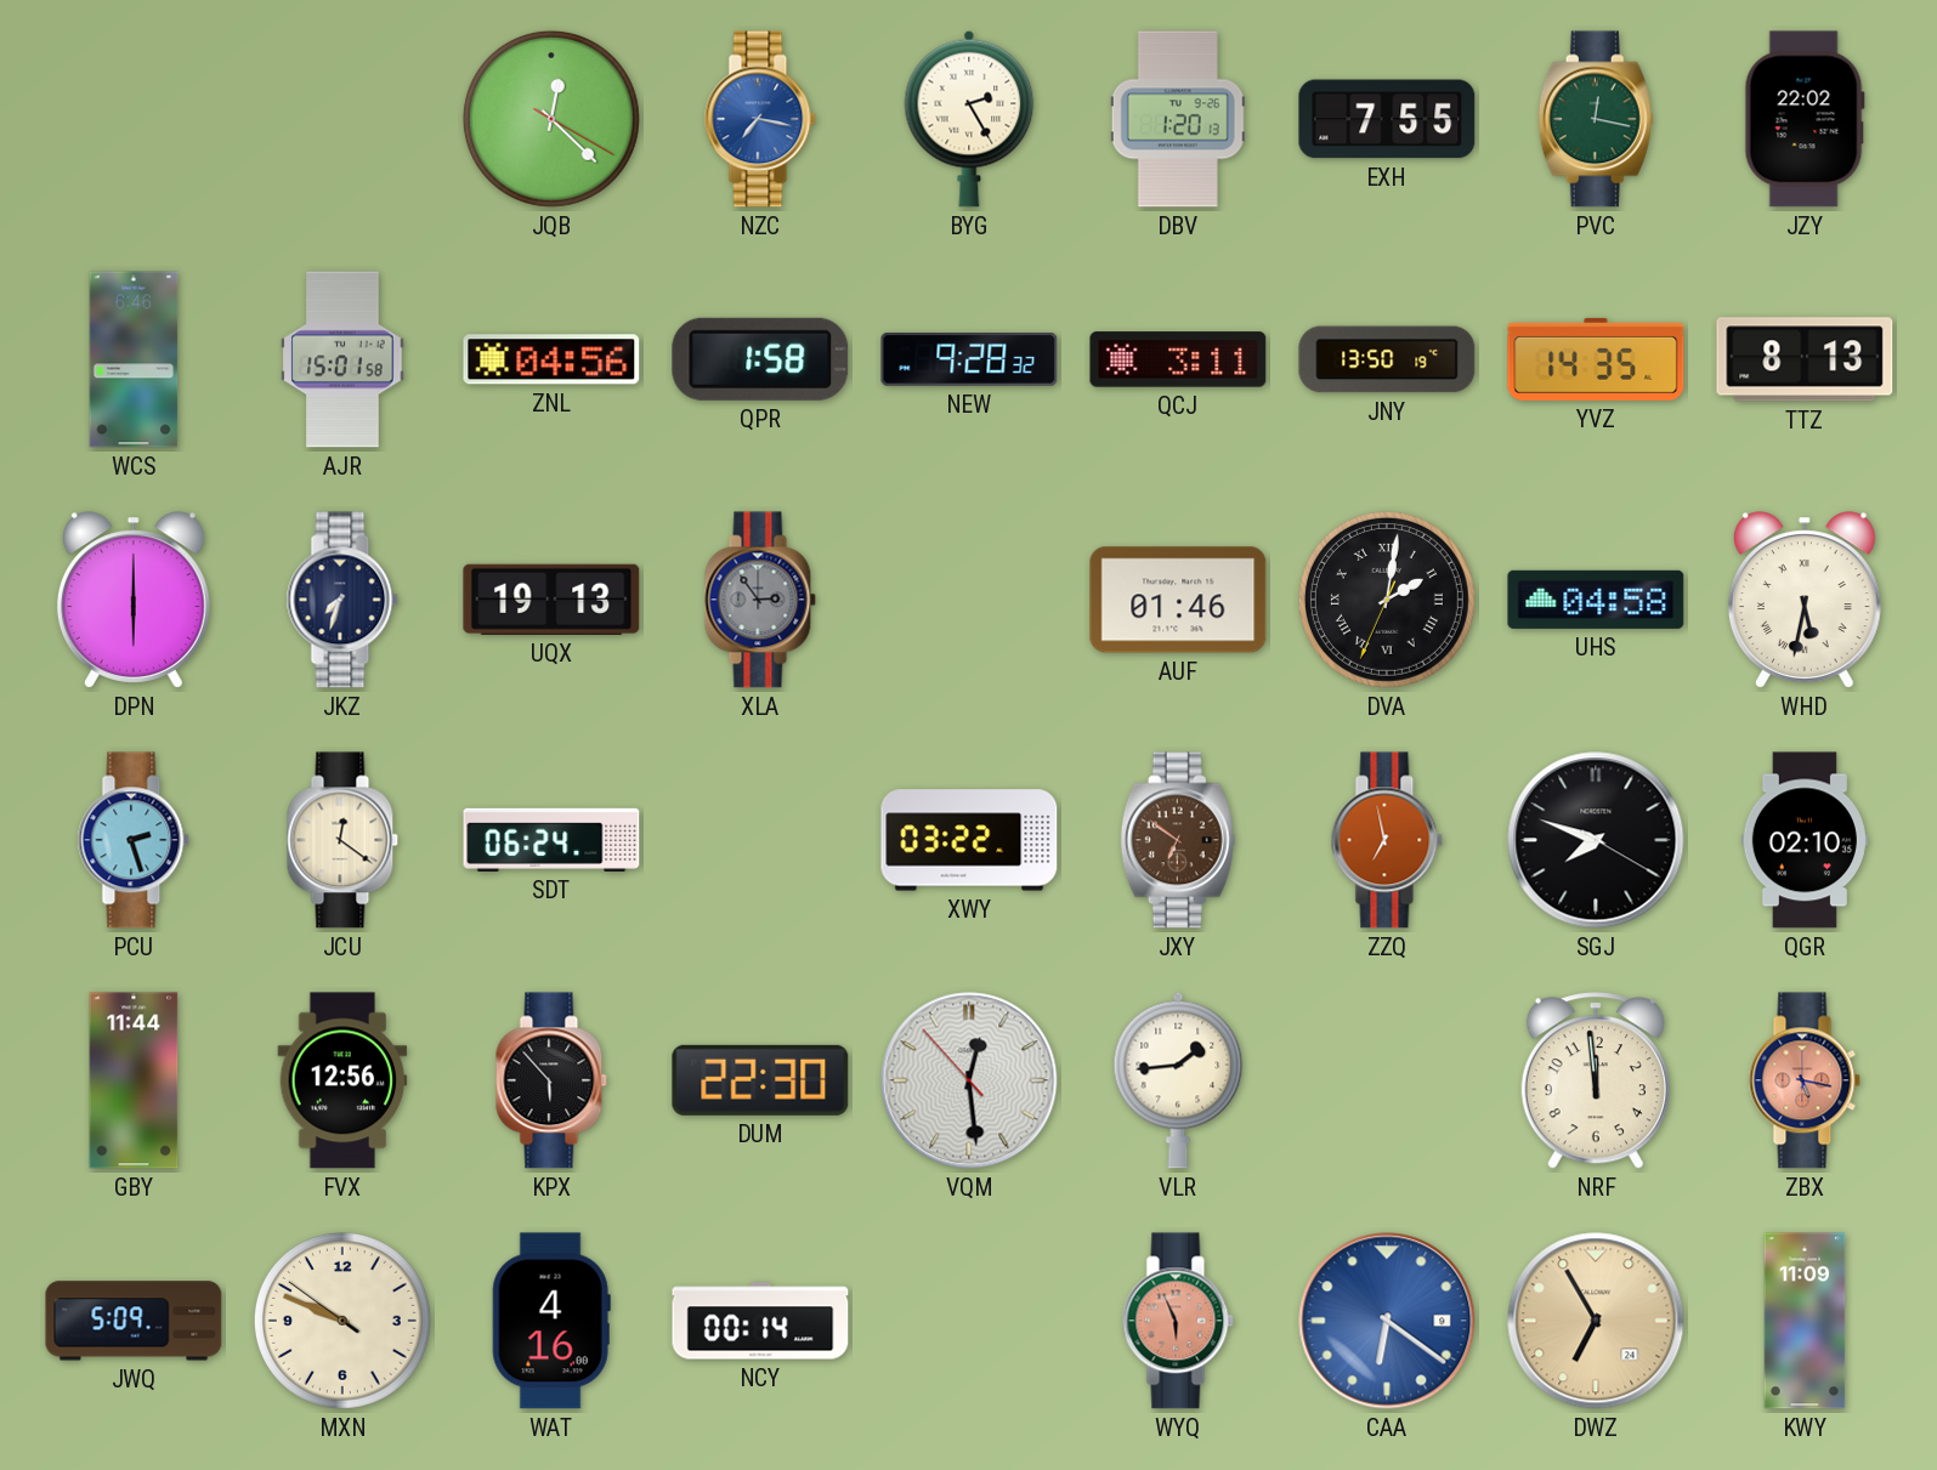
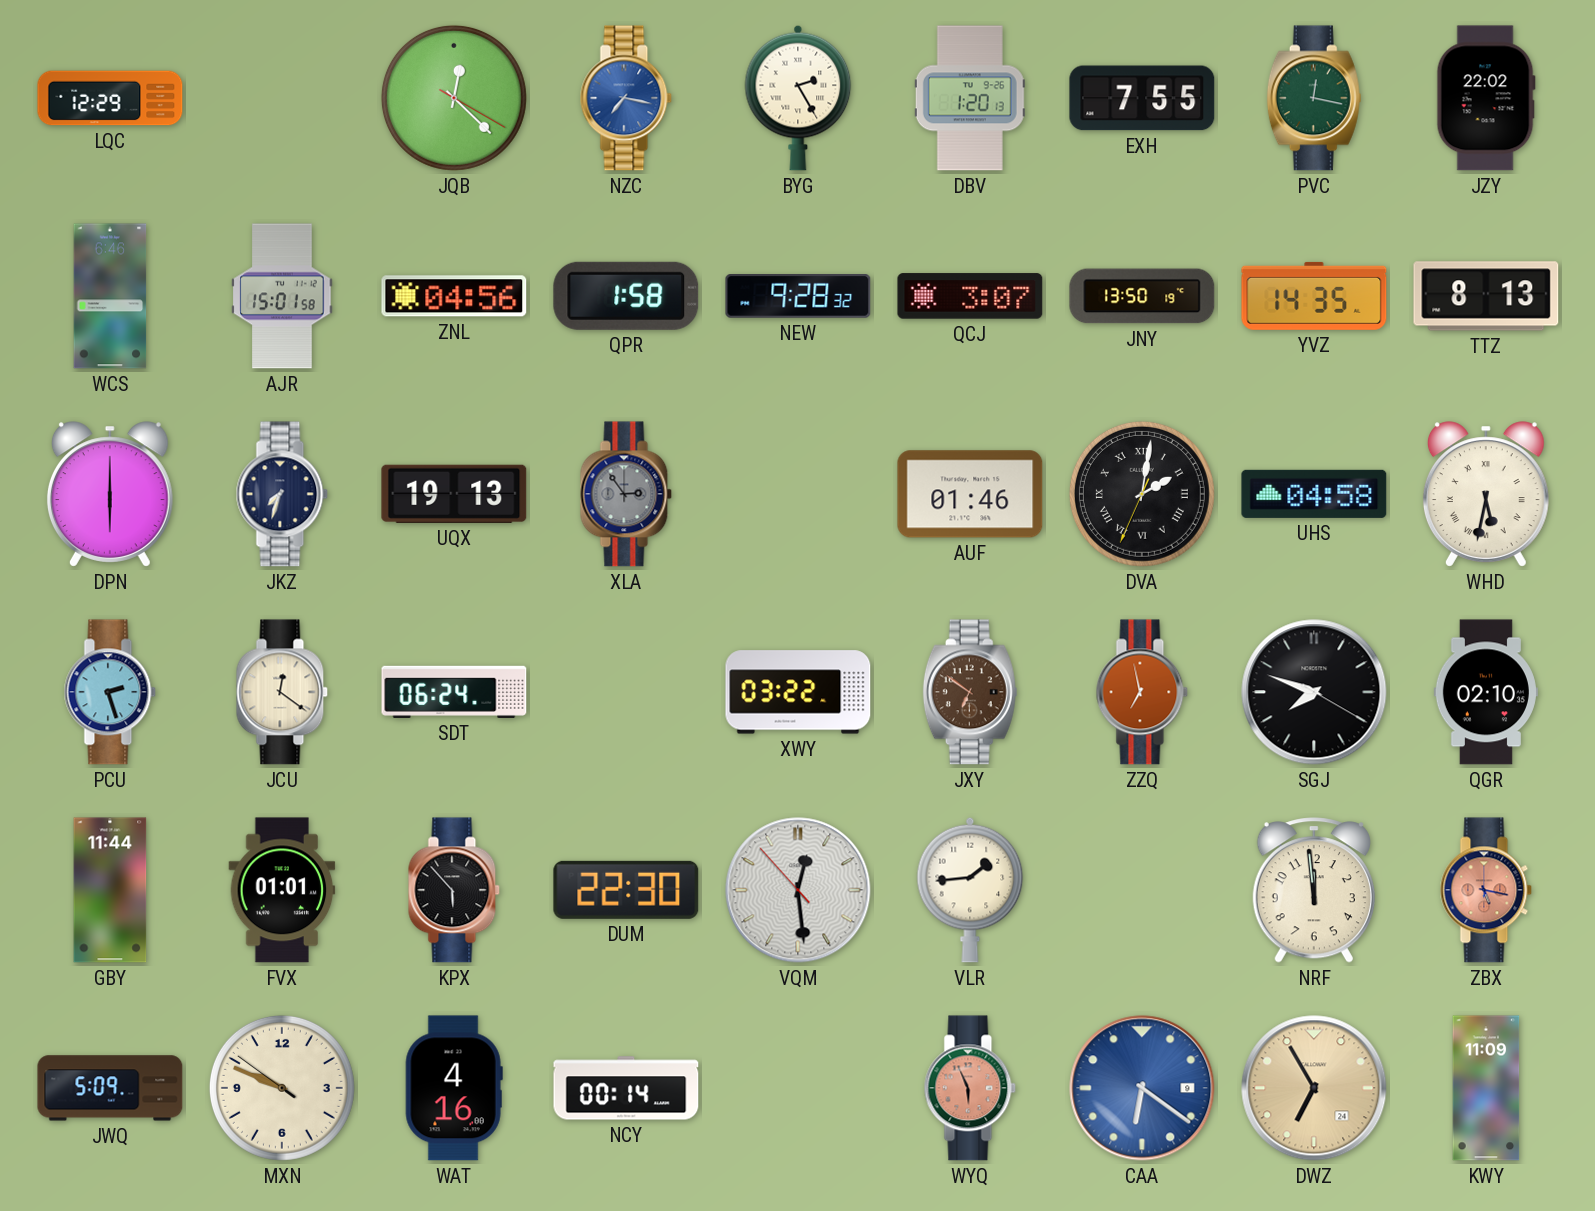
LQC: none -> 12:29 (110, 98)
QCJ: 3:11 -> 3:07 (970, 296)
FVX: 12:56 -> 01:01 (282, 890)
